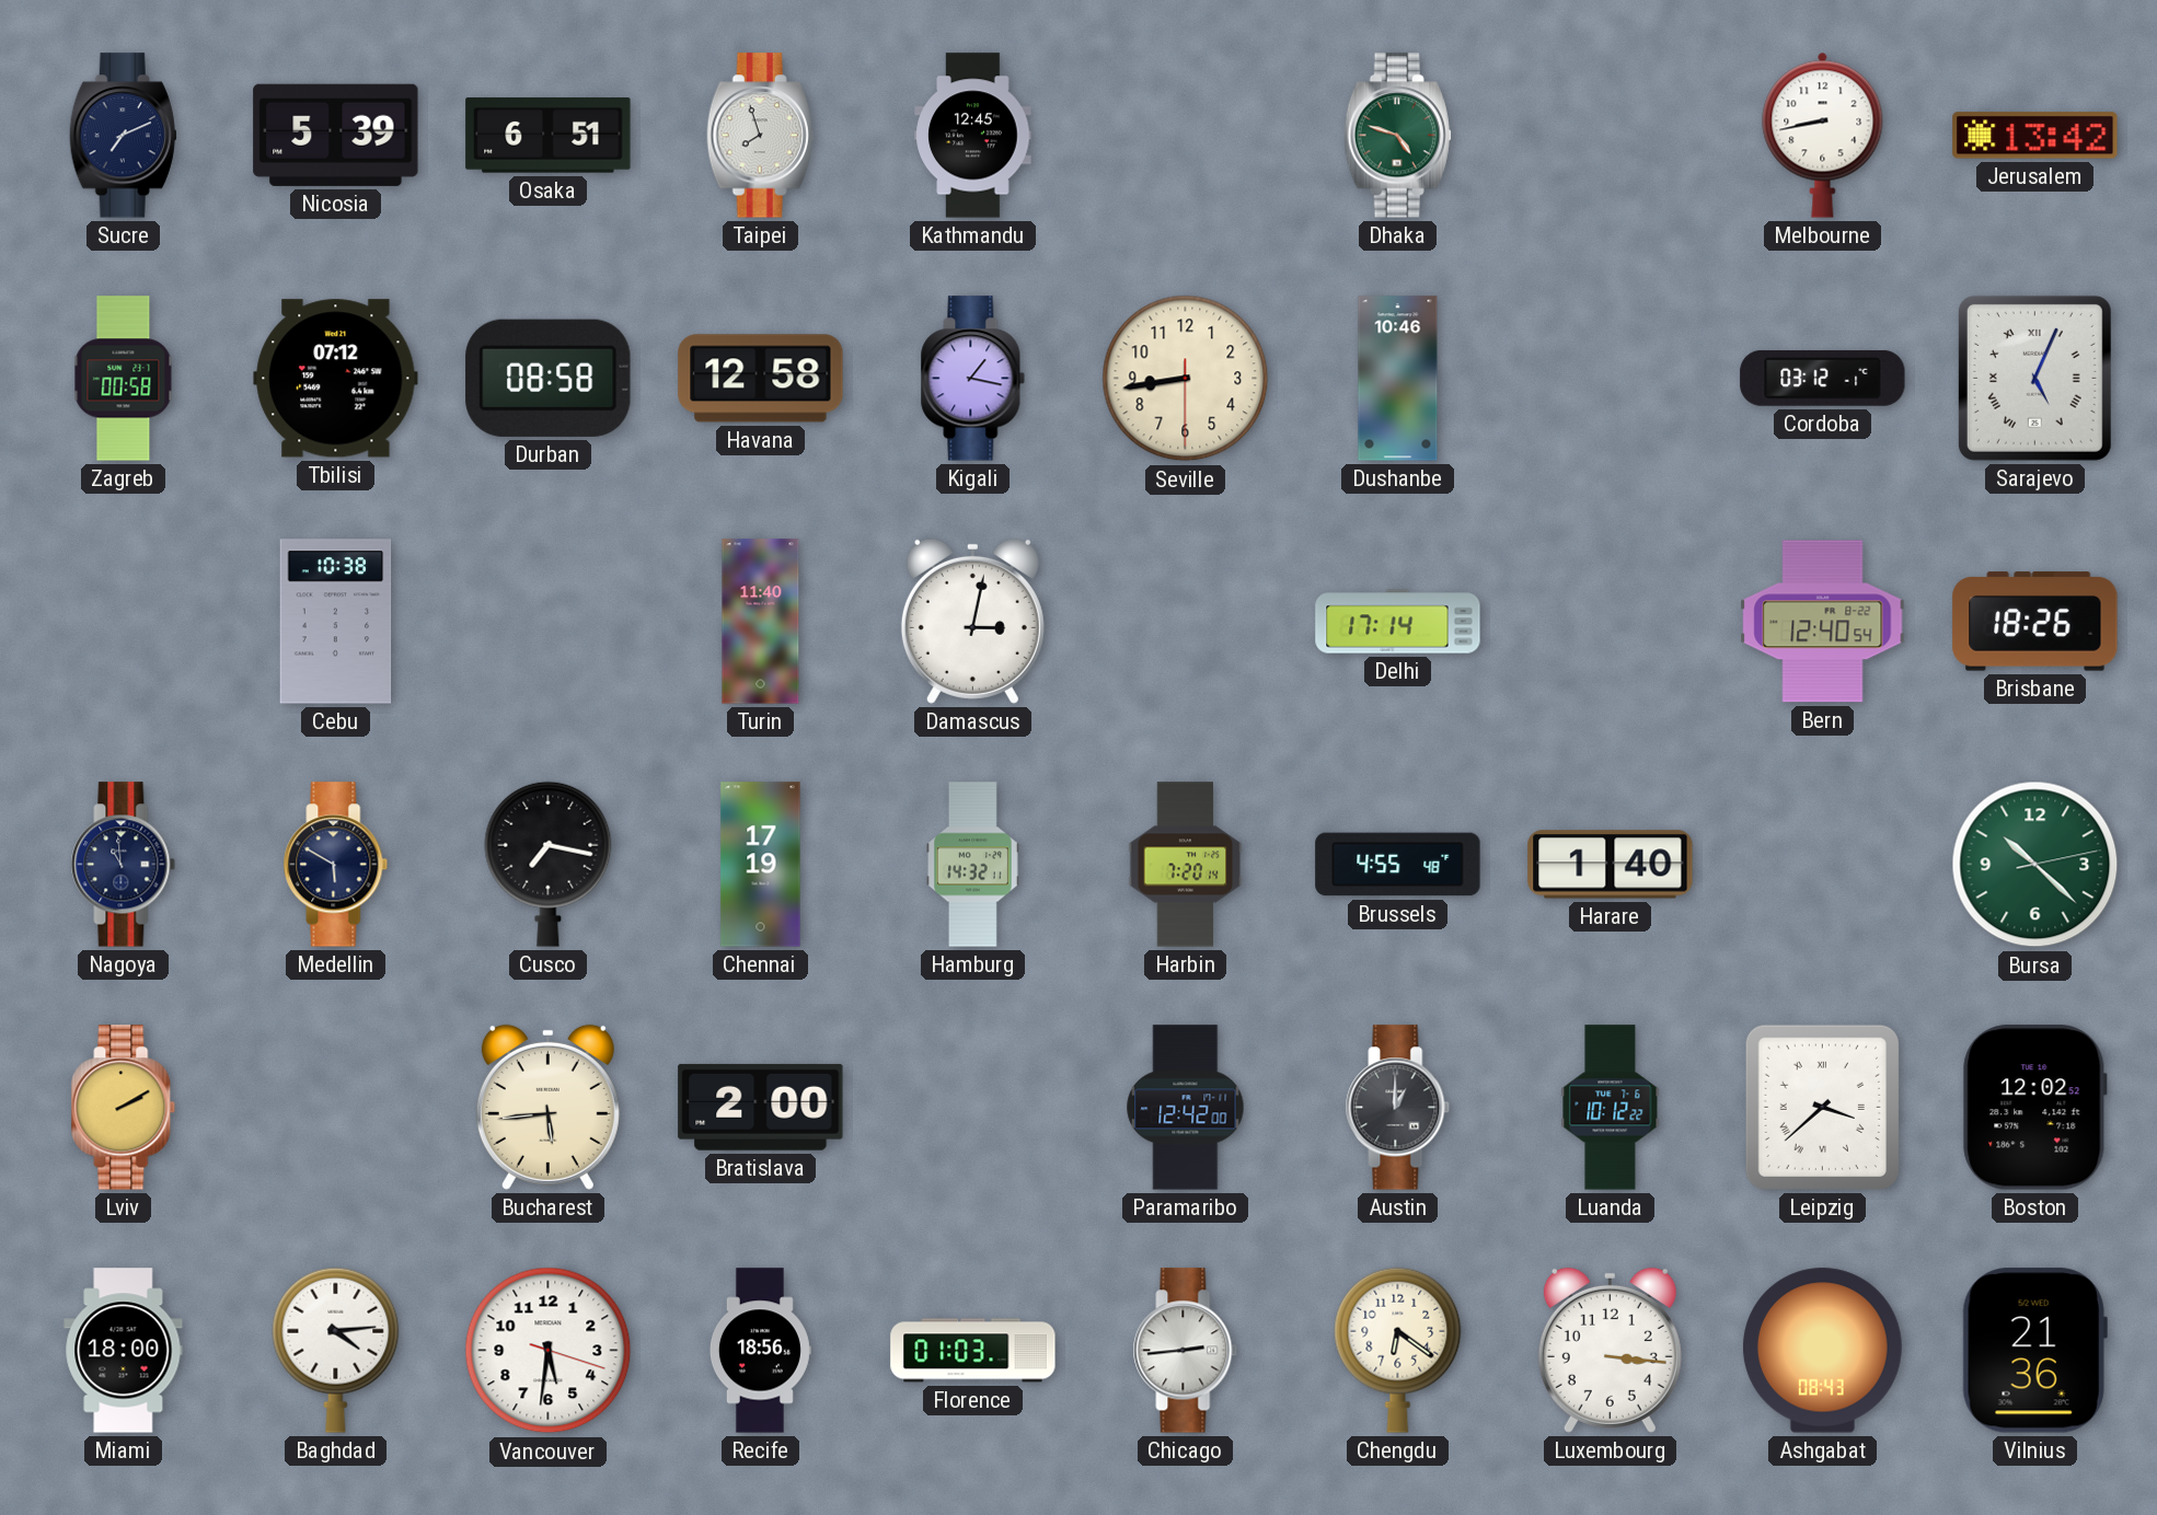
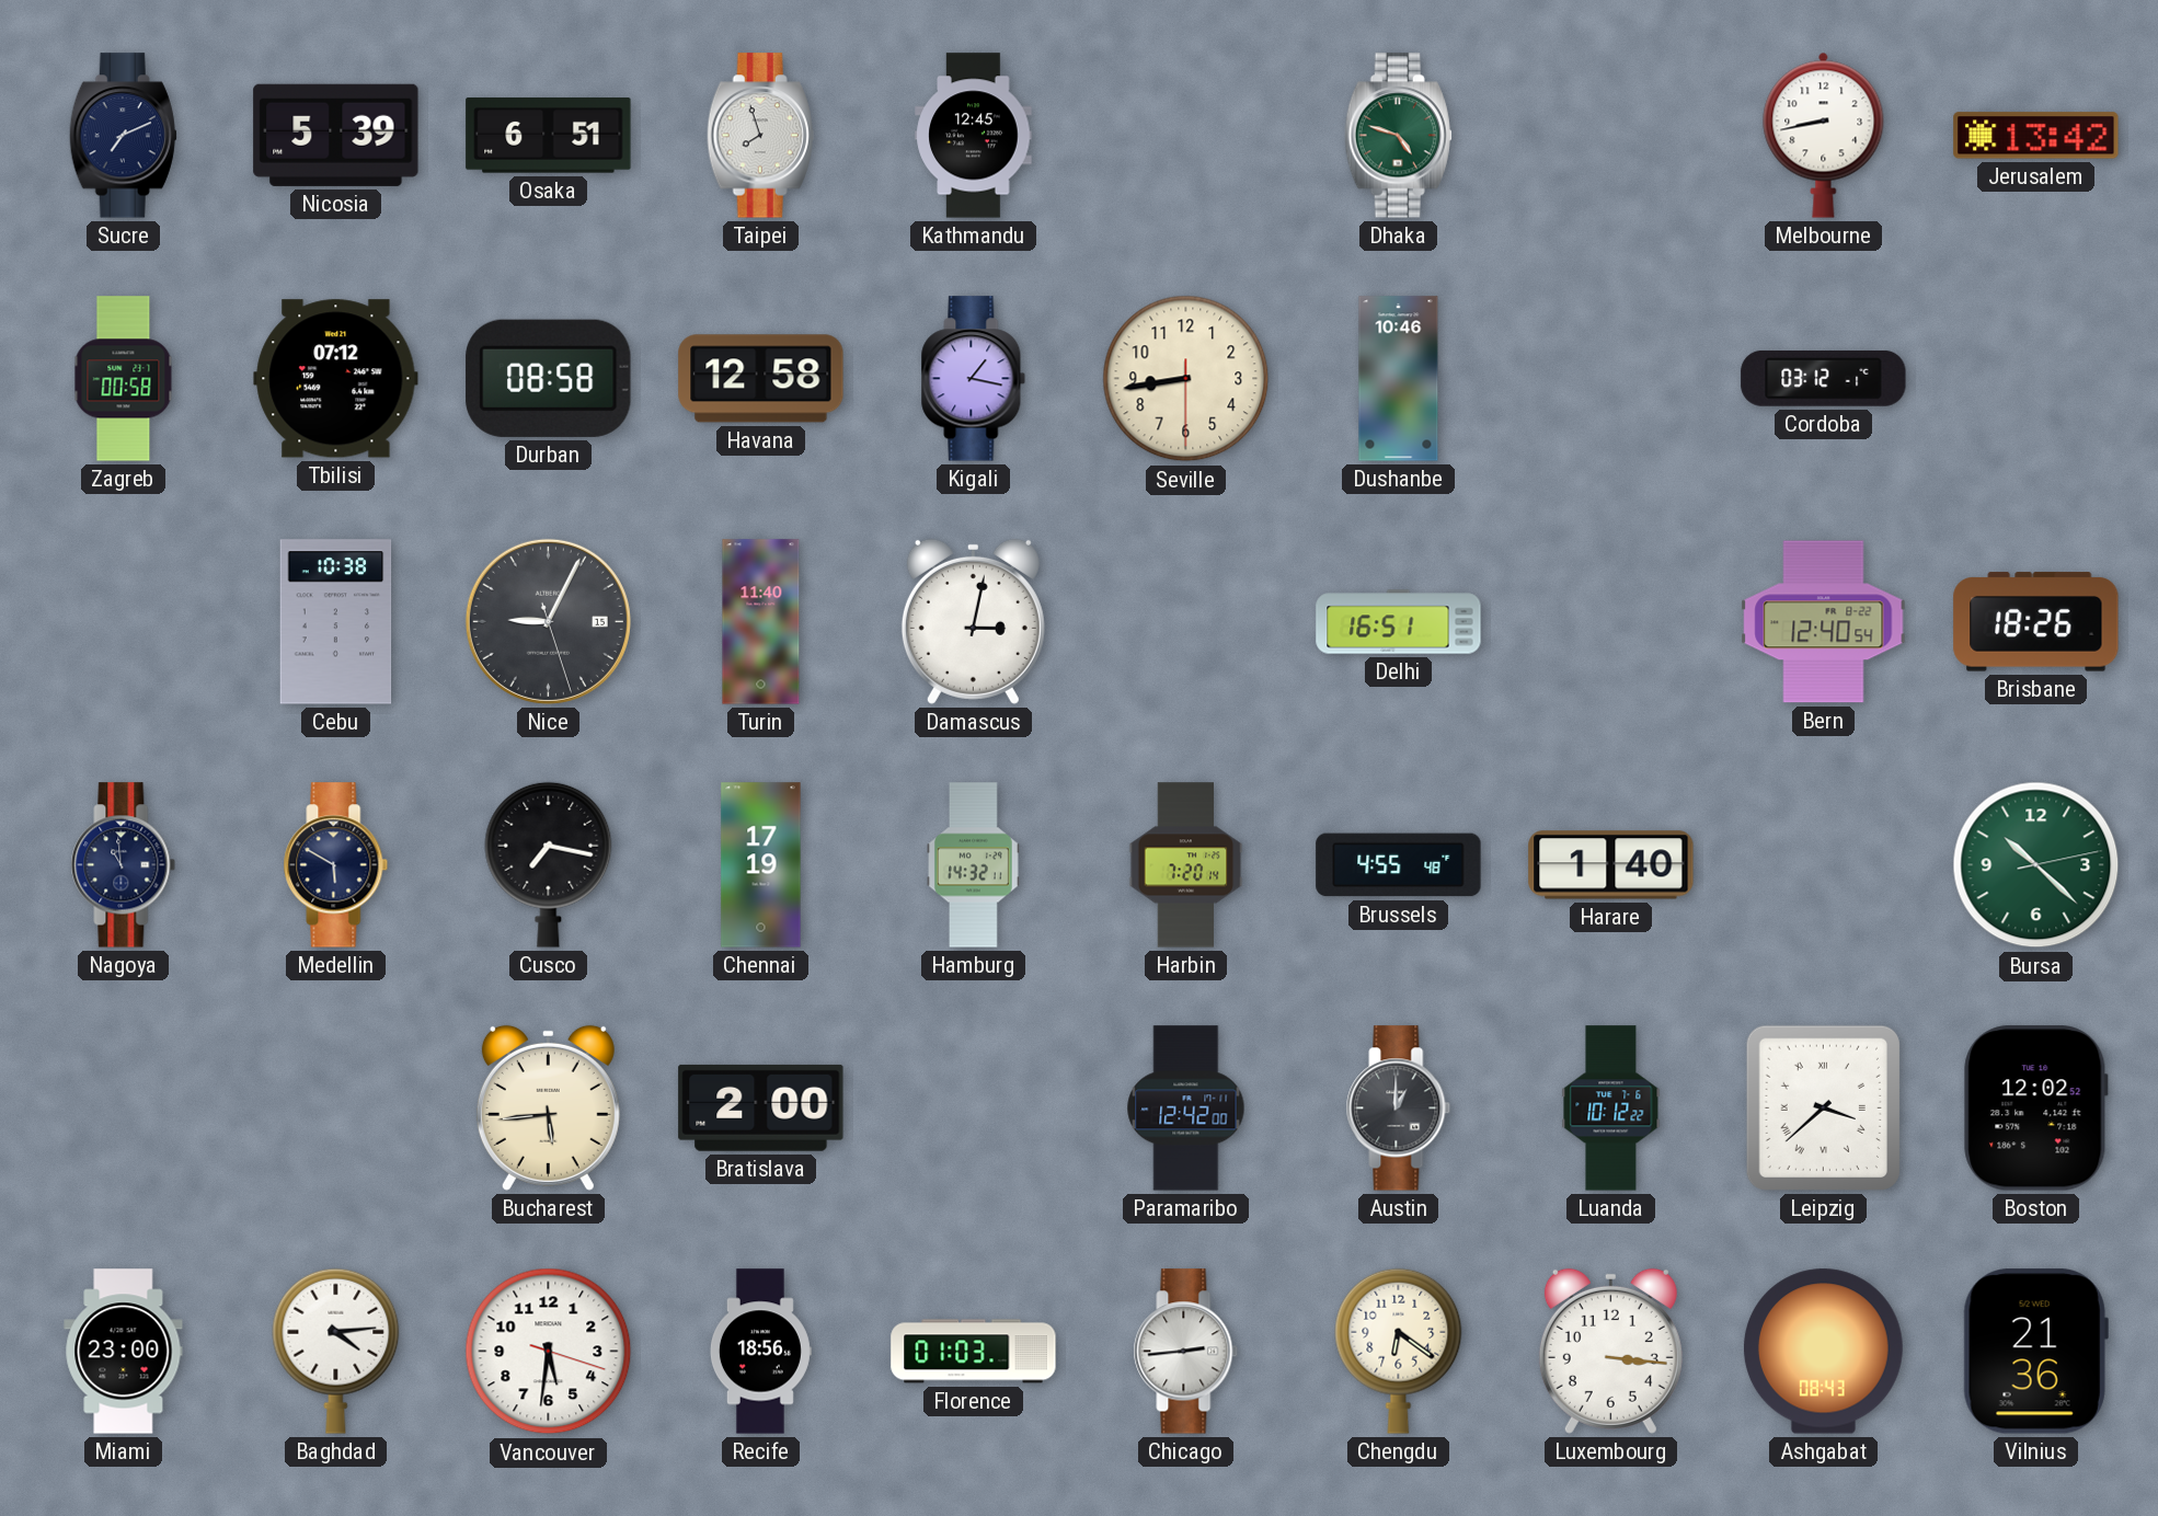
Sarajevo: 5:04 -> none (2034, 378)
Nice: none -> 9:04 (548, 621)
Delhi: 17:14 -> 16:51 (1399, 622)
Lviv: 2:10 -> none (124, 1108)
Miami: 18:00 -> 23:00 (124, 1352)
